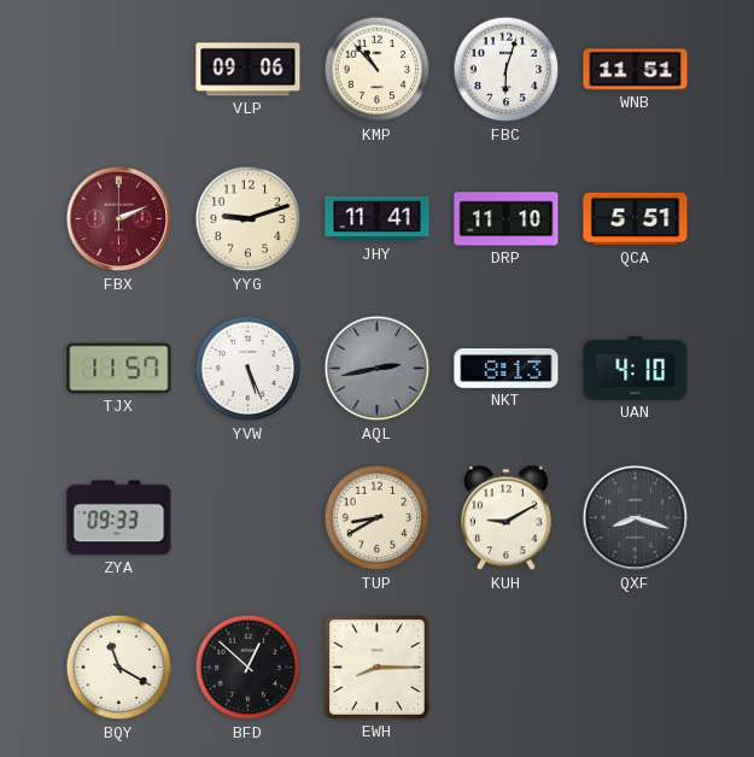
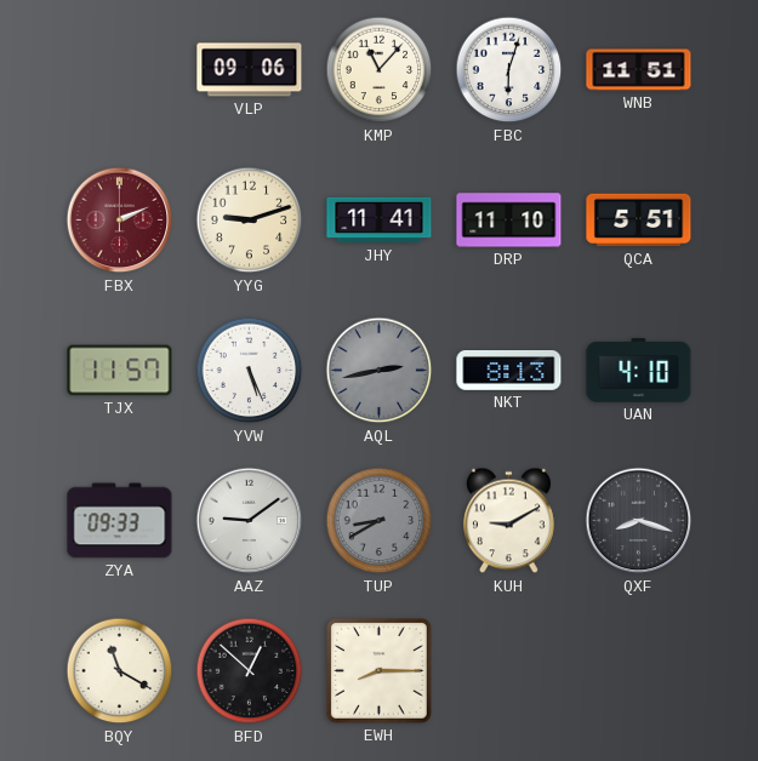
KMP: 10:53 -> 11:07 (380, 70)
AAZ: none -> 9:09 (250, 521)
TUP dial: cream -> grey (380, 521)
